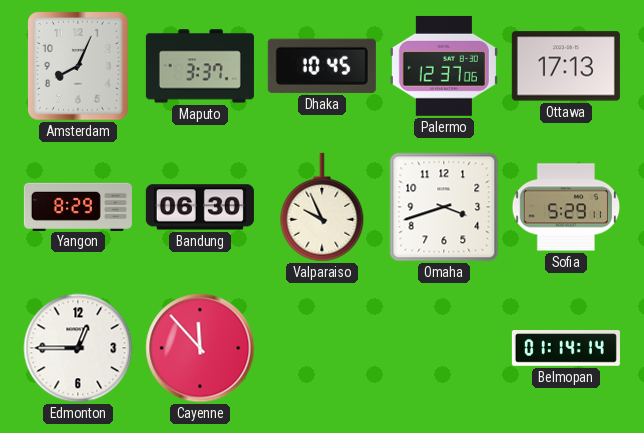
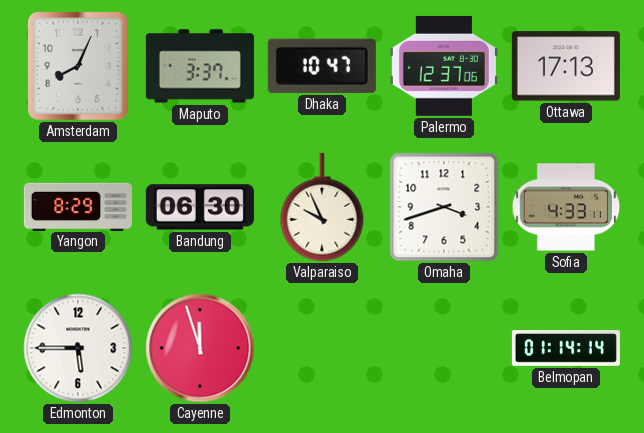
Dhaka: 10:45 -> 10:47 (322, 66)
Sofia: 5:29 -> 4:33 (566, 207)
Edmonton: 12:45 -> 5:45 (78, 348)
Cayenne: 11:53 -> 11:57 (200, 348)
